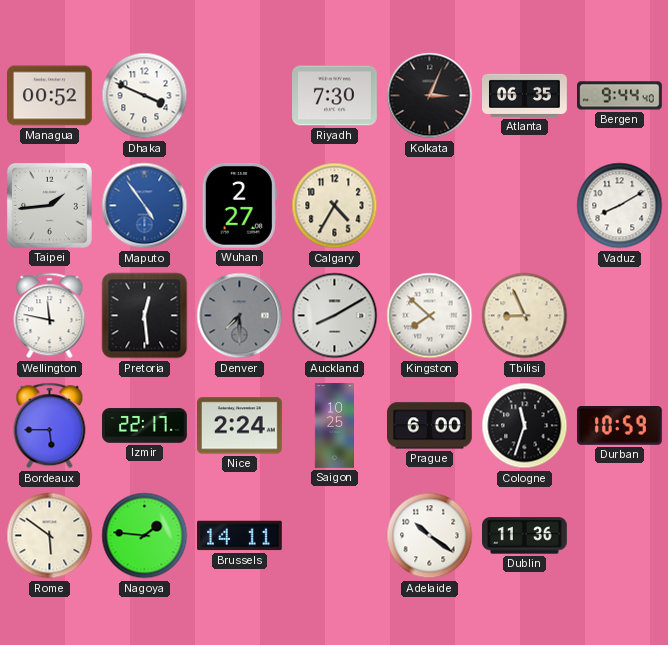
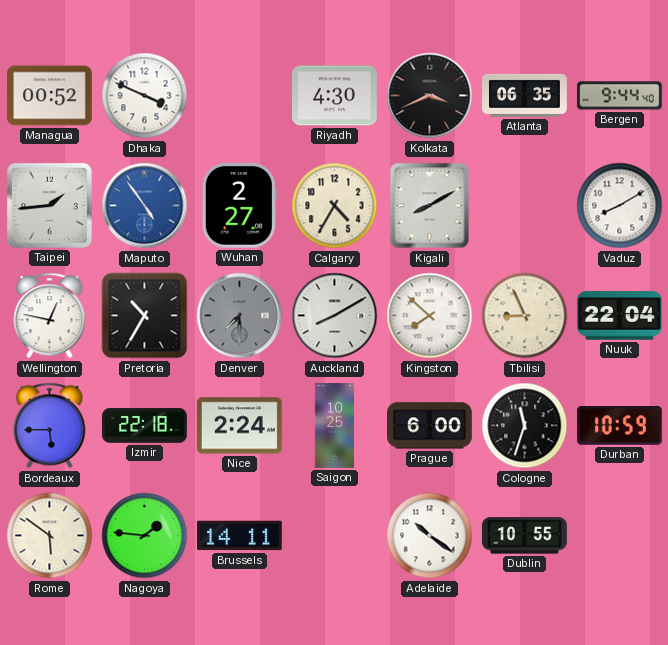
Riyadh: 7:30 -> 4:30 (335, 96)
Kolkata: 3:04 -> 3:41 (430, 96)
Kigali: none -> 8:10 (430, 206)
Wellington: 11:47 -> 12:47 (50, 316)
Pretoria: 12:29 -> 10:35 (145, 316)
Nuuk: none -> 22:04 (620, 316)
Izmir: 22:17 -> 22:18 (145, 426)
Dublin: 11:36 -> 10:55 (525, 536)
